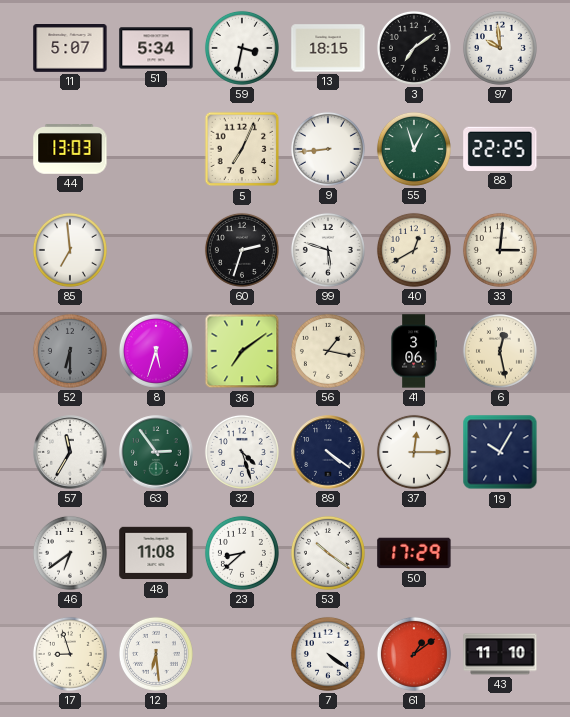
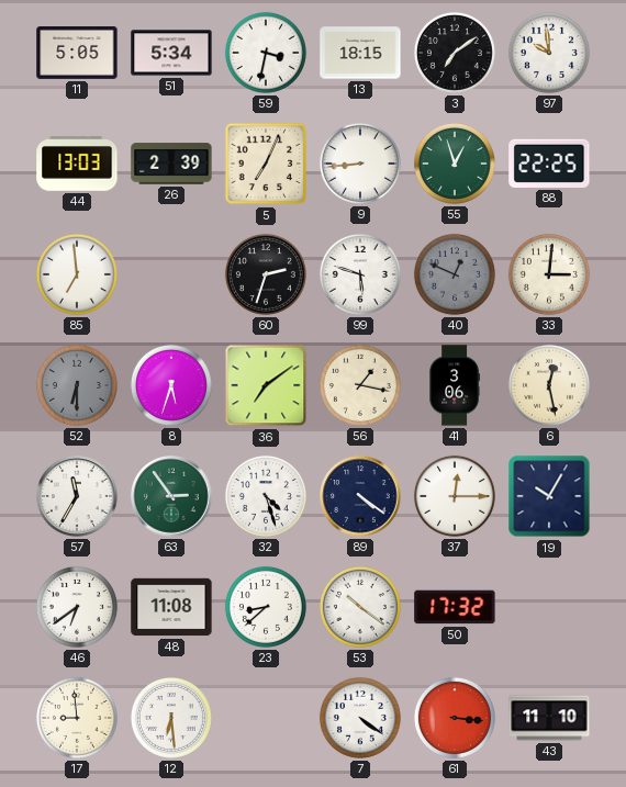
11: 5:07 -> 5:05 (77, 54)
26: none -> 2:39 (171, 164)
40: 12:40 -> 12:49 (455, 274)
40 dial: cream -> grey (455, 274)
50: 17:29 -> 17:32 (455, 607)
17: 8:57 -> 8:59 (77, 718)
61: 1:09 -> 3:16 (455, 718)
